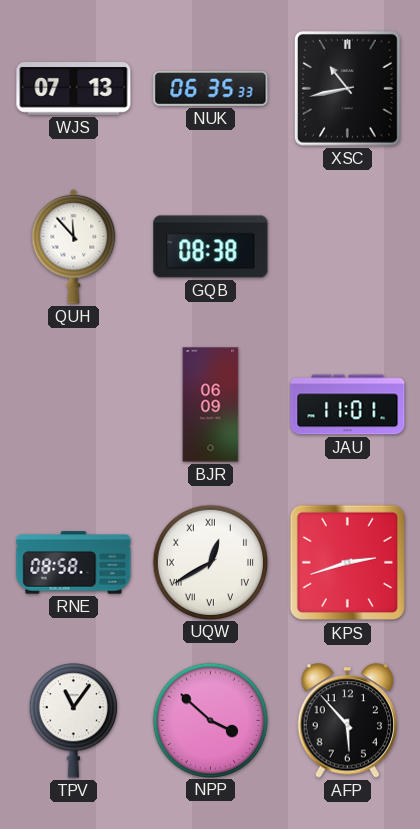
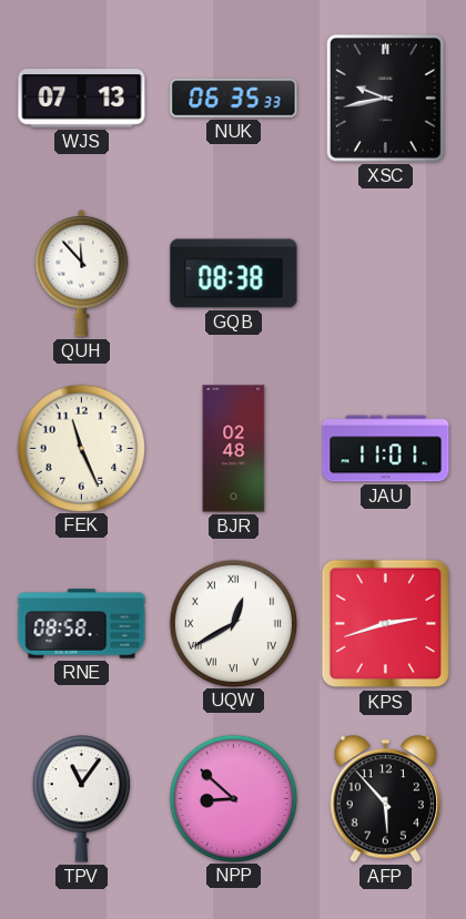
XSC: 10:43 -> 9:43 (385, 99)
FEK: none -> 11:26 (81, 448)
BJR: 06:09 -> 02:48 (234, 449)
NPP: 3:52 -> 8:52 (233, 798)
